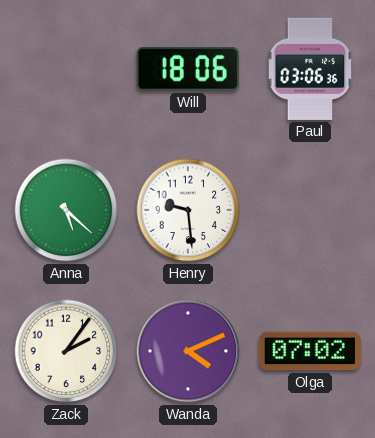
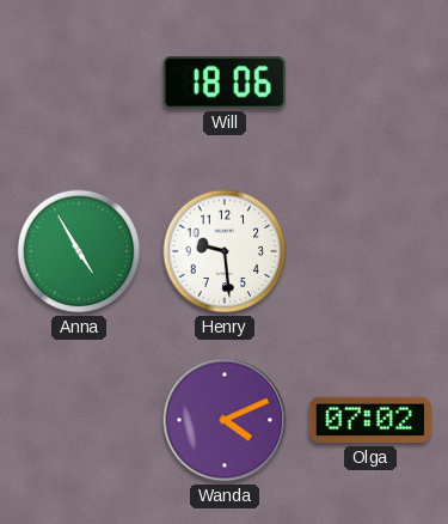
Paul: 03:06 -> none (310, 69)
Anna: 5:22 -> 4:55 (79, 251)
Zack: 2:06 -> none (66, 351)
